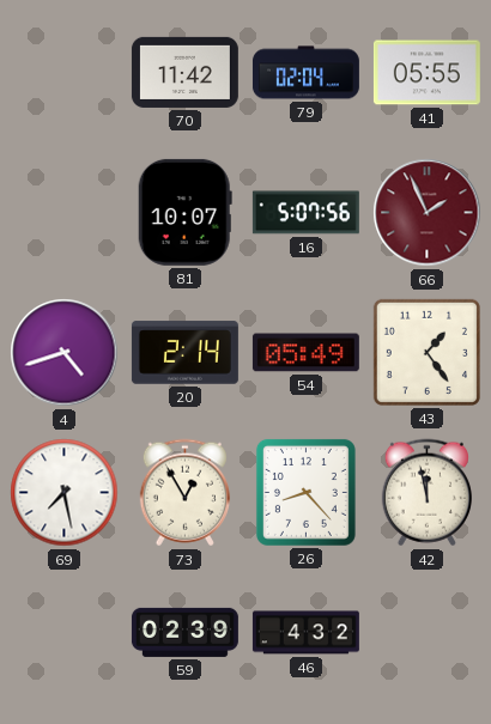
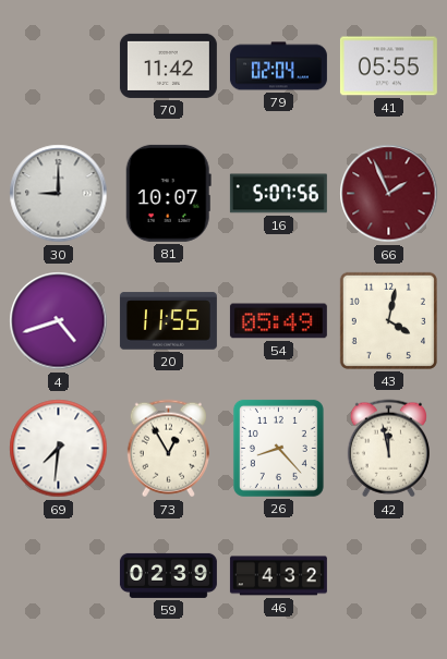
30: none -> 9:00 (59, 194)
20: 2:14 -> 11:55 (168, 321)
43: 1:24 -> 4:02 (388, 320)
69: 7:28 -> 7:31 (59, 449)
